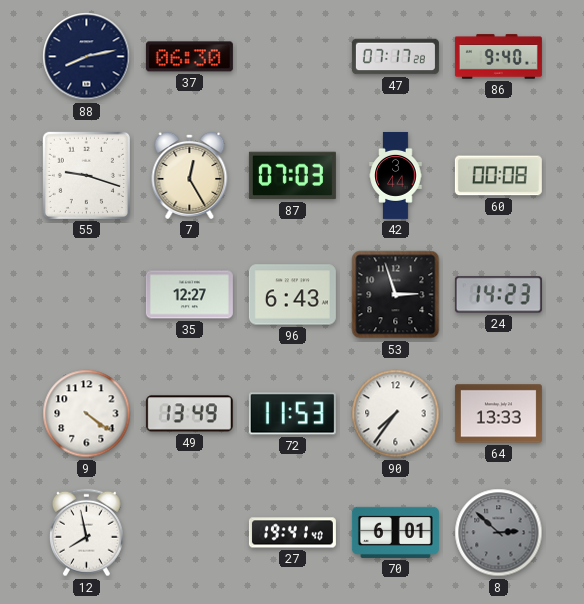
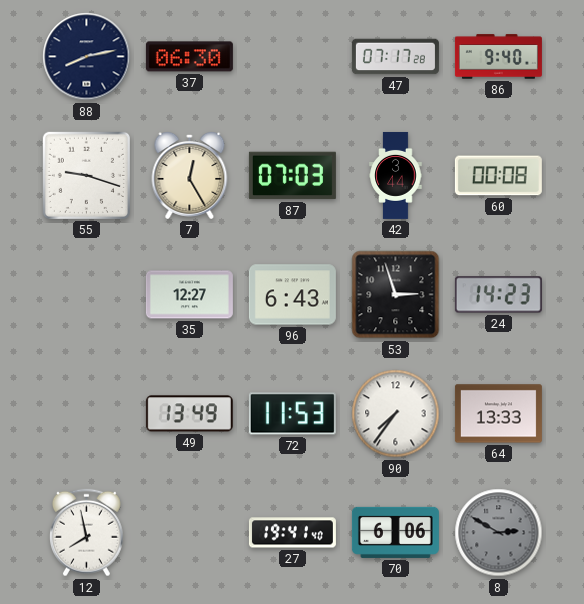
9: 4:21 -> none (87, 414)
70: 6:01 -> 6:06 (395, 532)
8: 2:52 -> 2:50 (499, 533)
